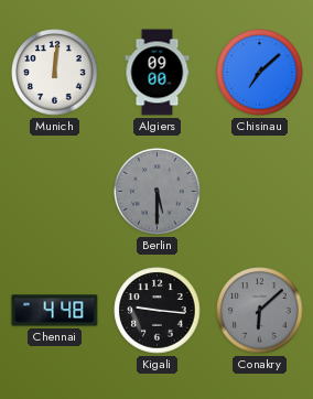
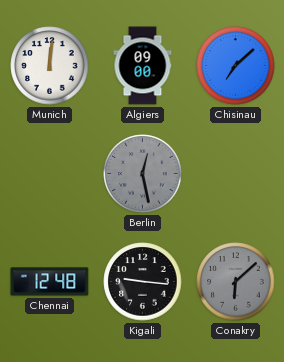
Berlin: 5:30 -> 12:28 (143, 174)
Chennai: 4:48 -> 12:48 (50, 282)
